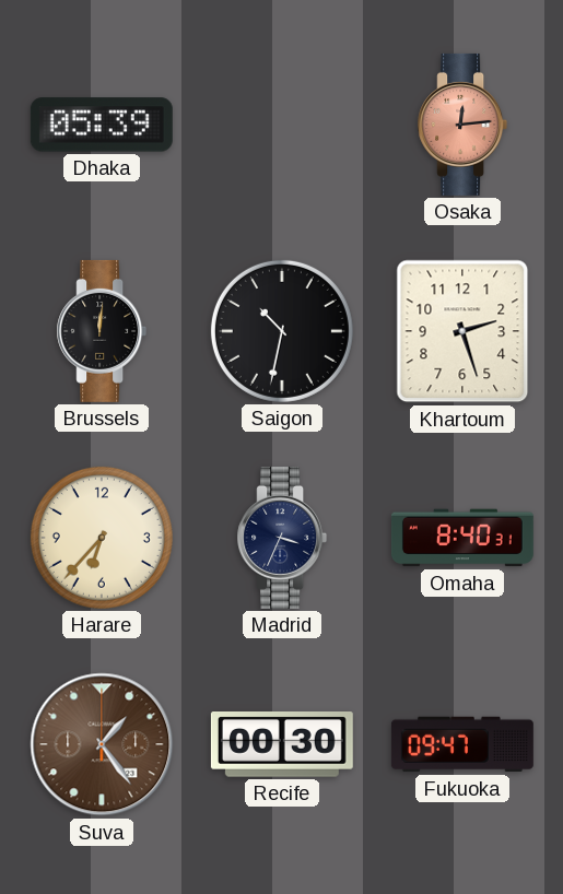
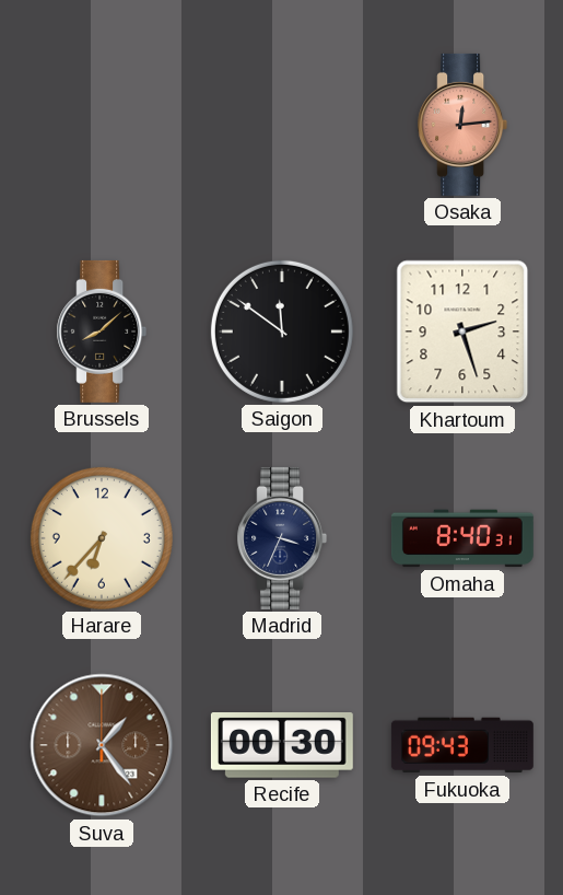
Dhaka: 05:39 -> none (102, 125)
Brussels: 12:01 -> 8:08 (102, 332)
Saigon: 10:32 -> 11:51 (282, 332)
Fukuoka: 09:47 -> 09:43 (462, 745)
